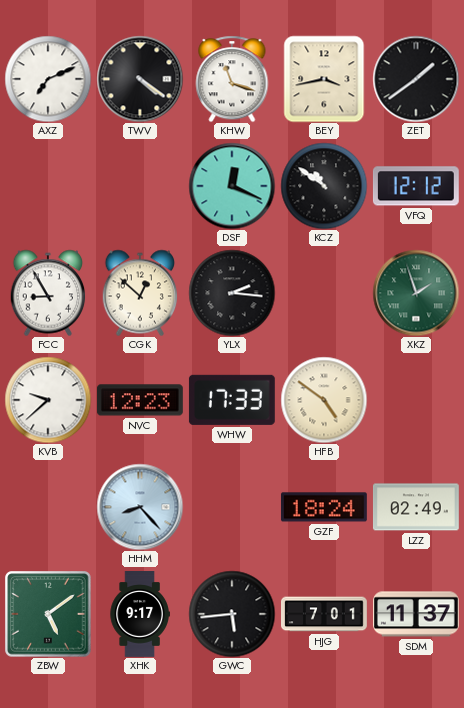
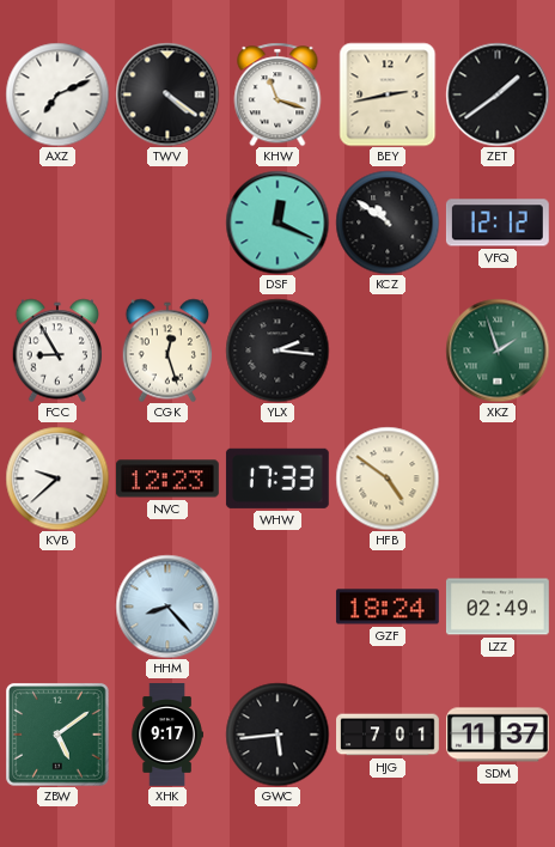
BEY: 3:43 -> 2:43 (388, 95)
CGK: 12:52 -> 12:27 (167, 351)
